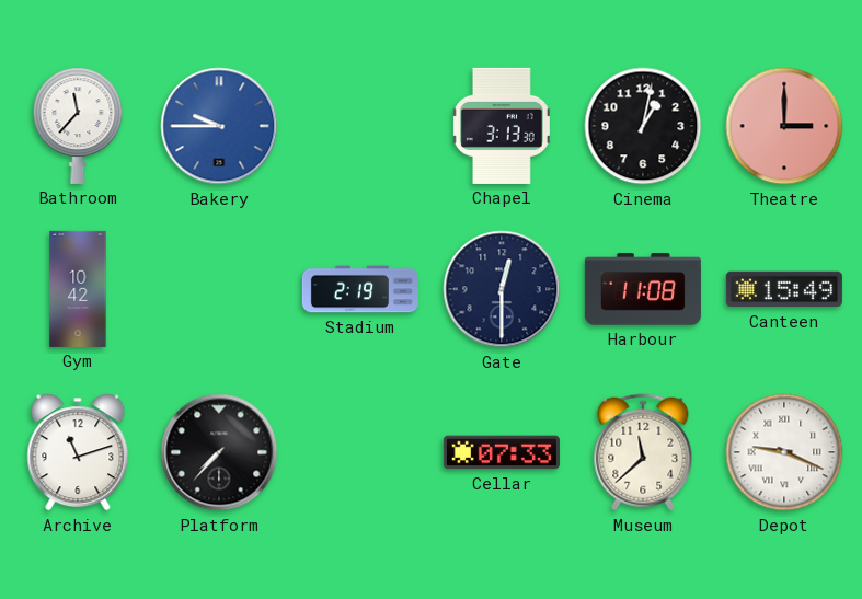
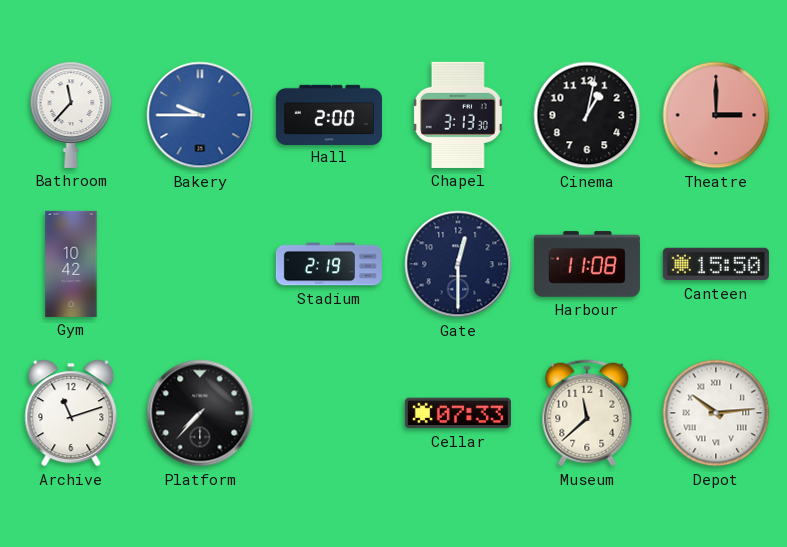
Hall: none -> 2:00 (329, 114)
Canteen: 15:49 -> 15:50 (716, 264)
Depot: 9:19 -> 10:14 (716, 413)
